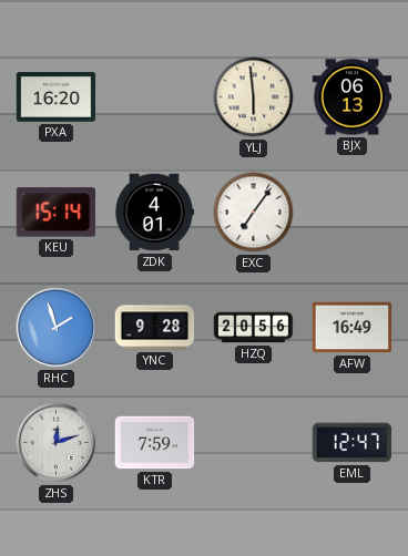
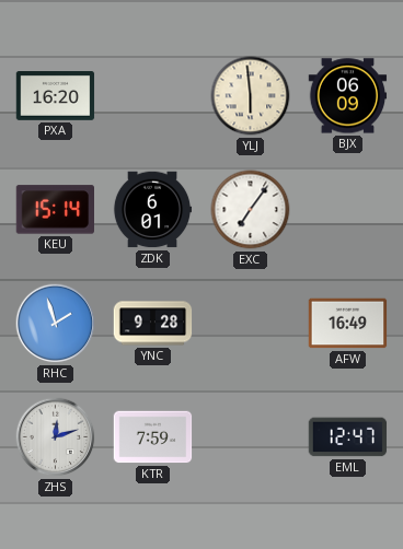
BJX: 06:13 -> 06:09 (348, 96)
ZDK: 4:01 -> 6:01 (152, 210)
HZQ: 20:56 -> none (254, 328)
